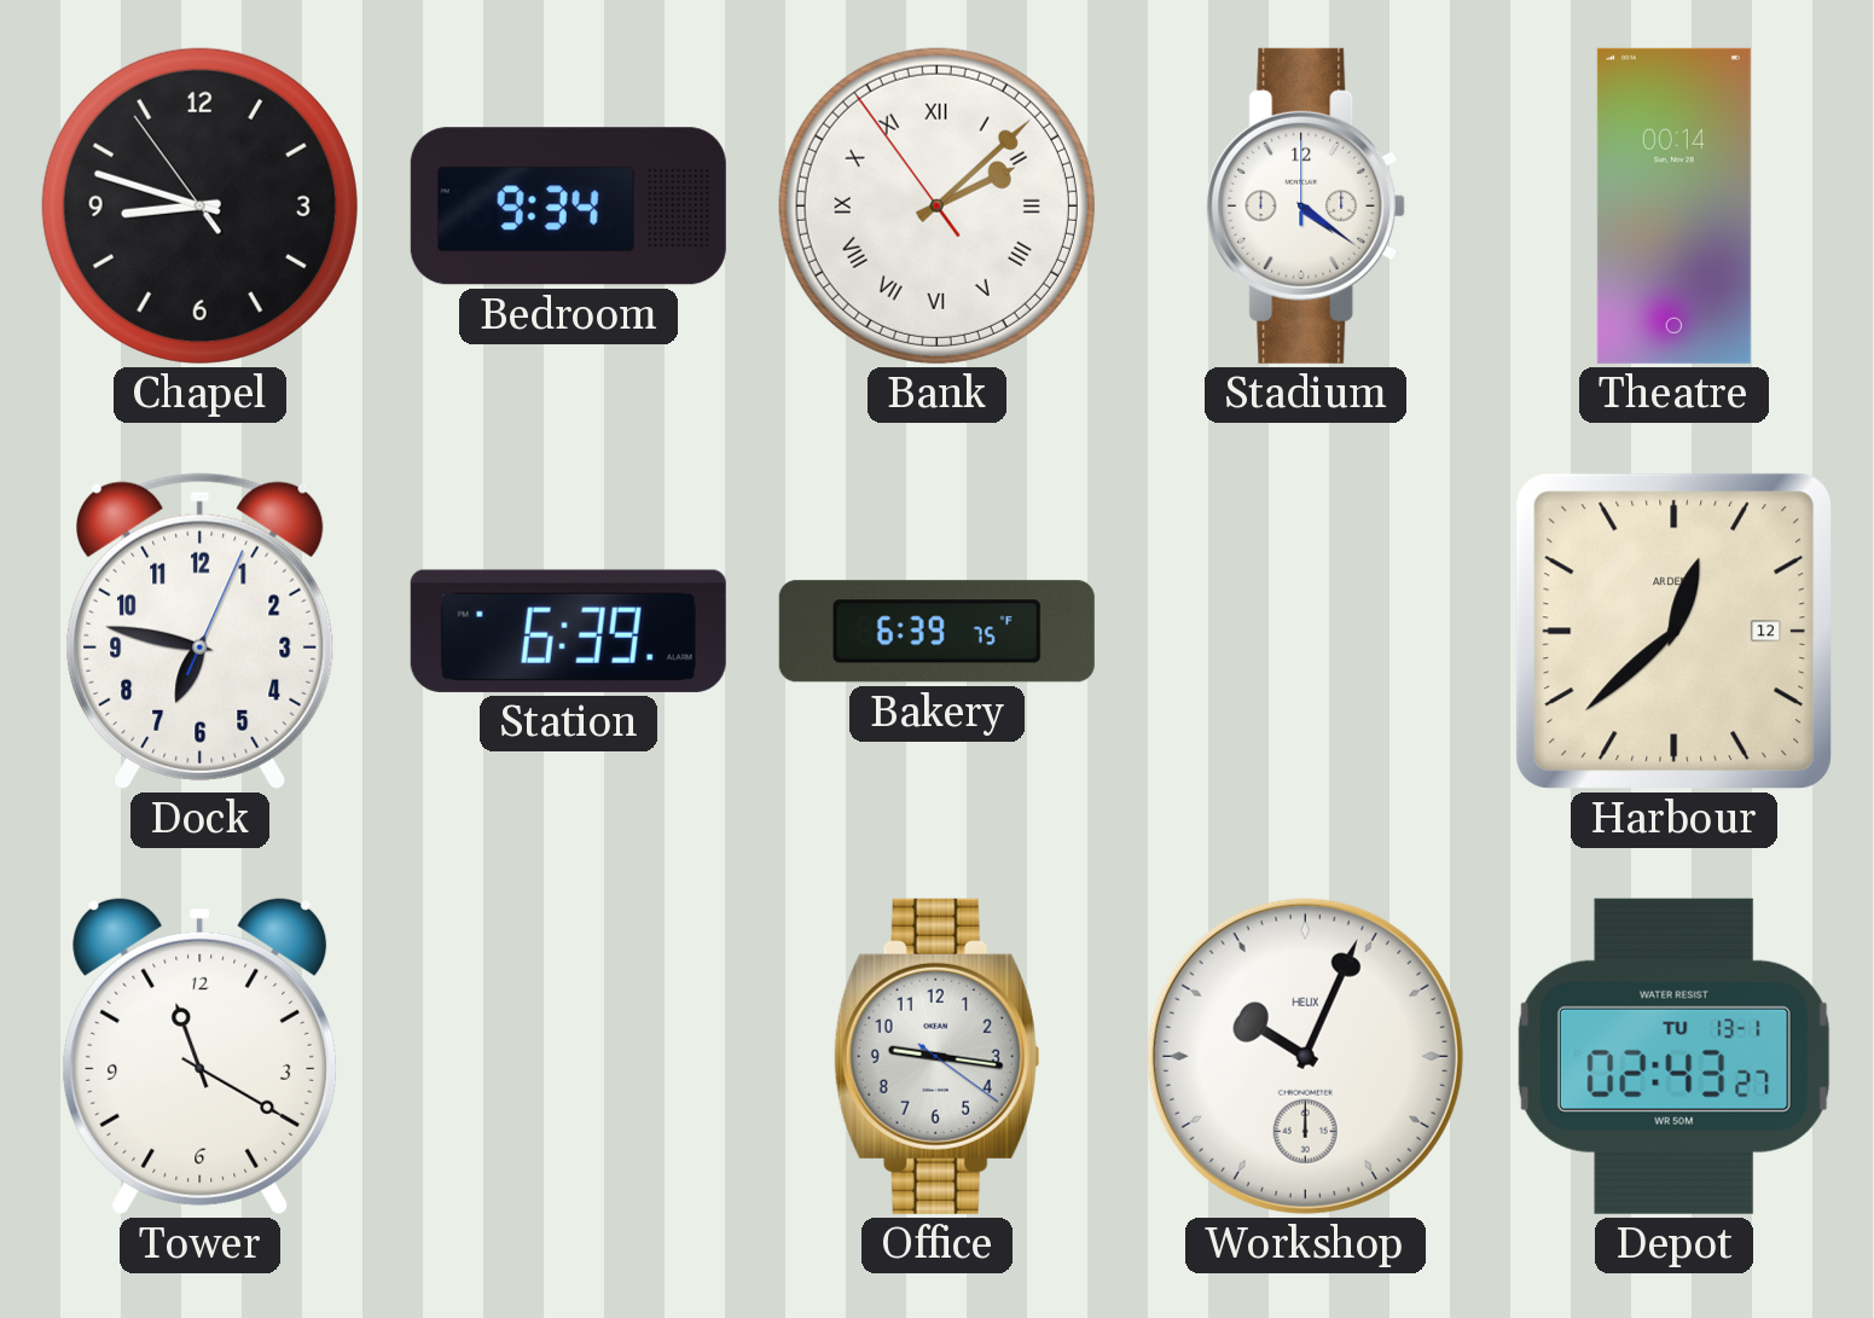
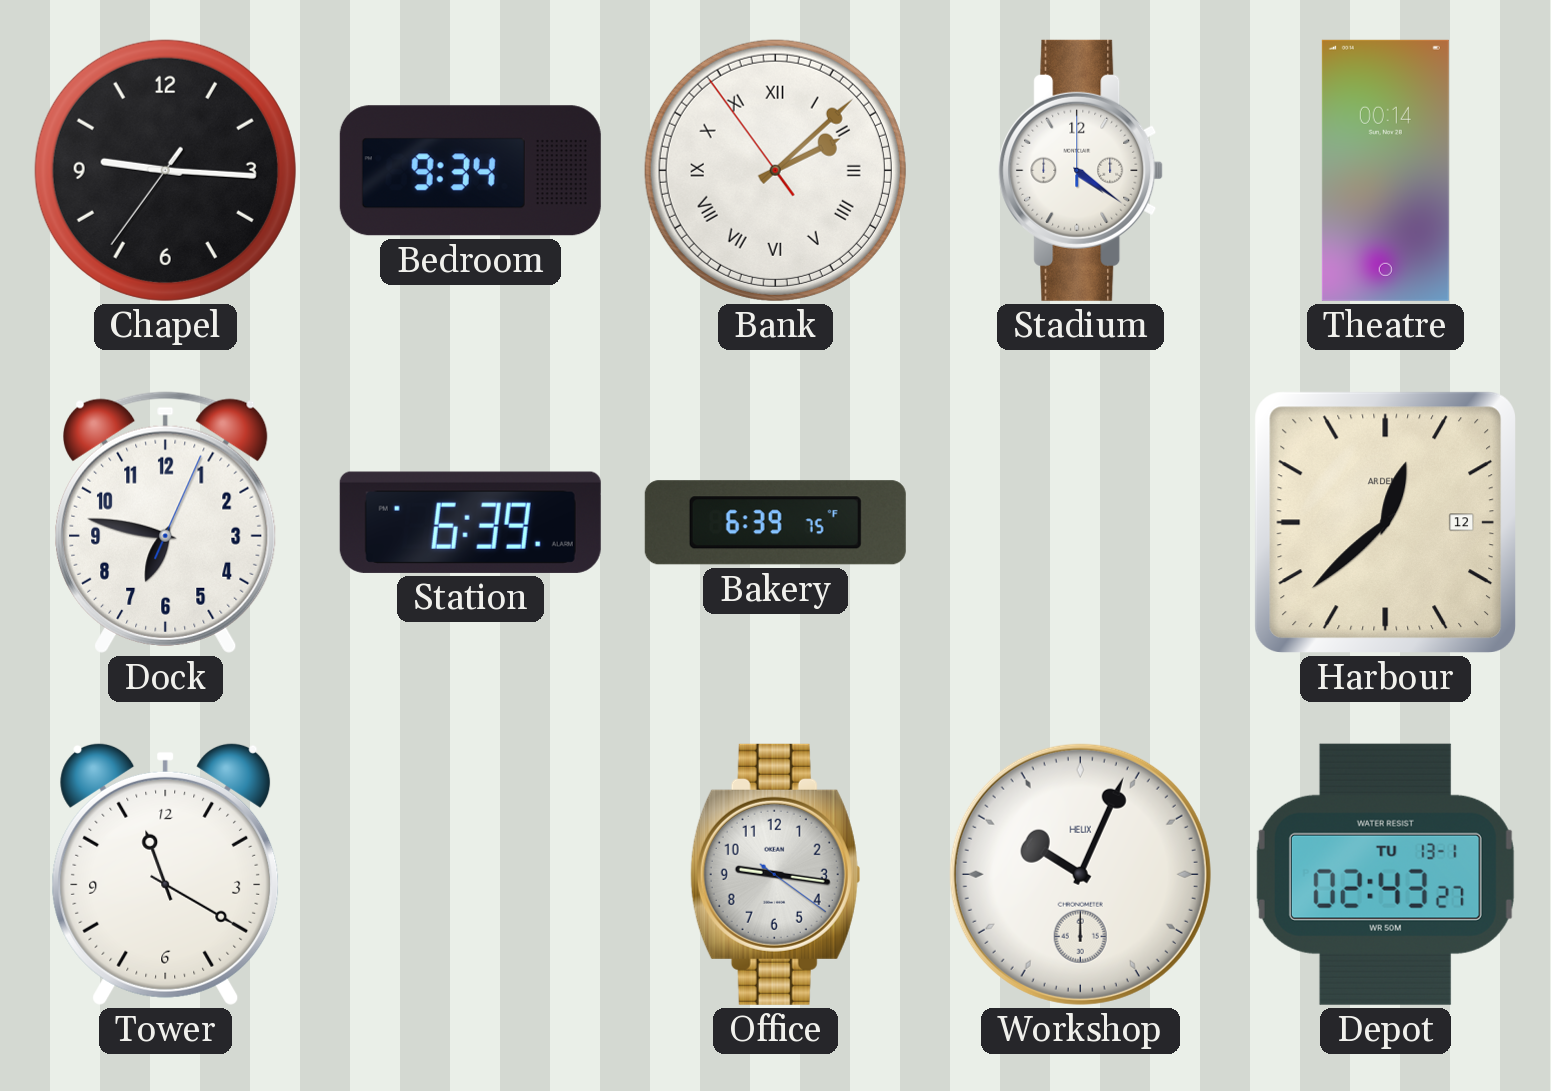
Chapel: 8:47 -> 9:15 (165, 170)
